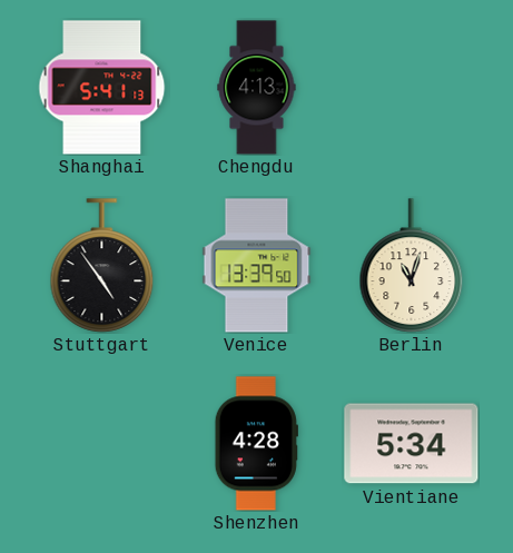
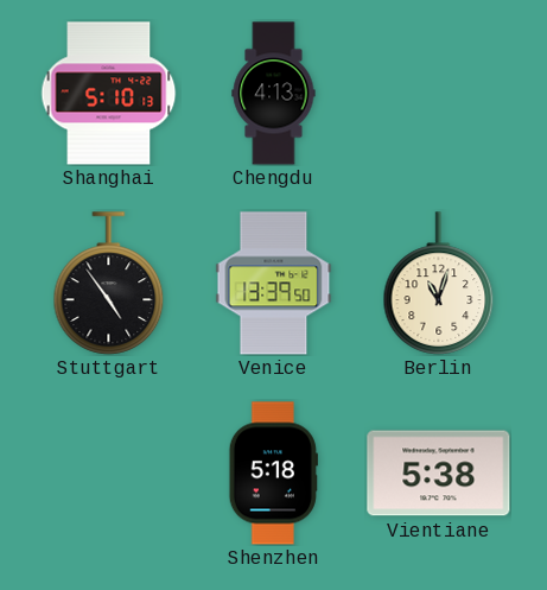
Shanghai: 5:41 -> 5:10 (109, 94)
Shenzhen: 4:28 -> 5:18 (273, 474)
Vientiane: 5:34 -> 5:38 (439, 474)
